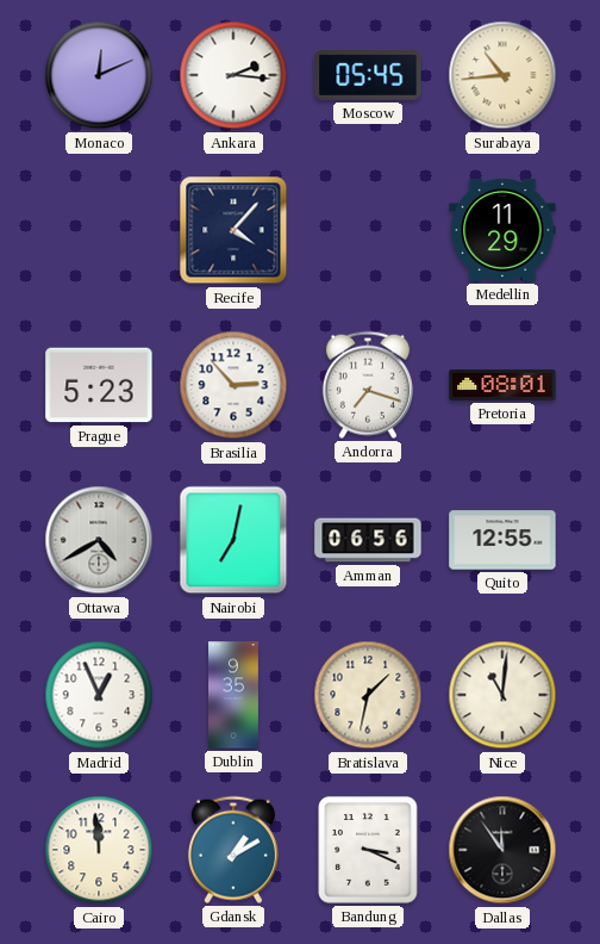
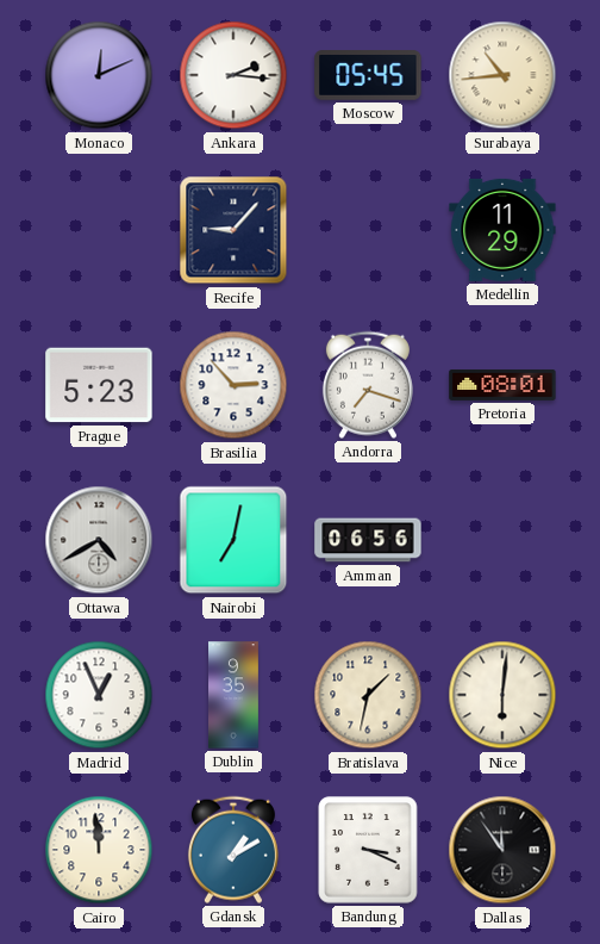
Recife: 4:07 -> 9:07 (233, 230)
Quito: 12:55 -> none (502, 540)
Nice: 11:01 -> 6:01 (502, 695)
